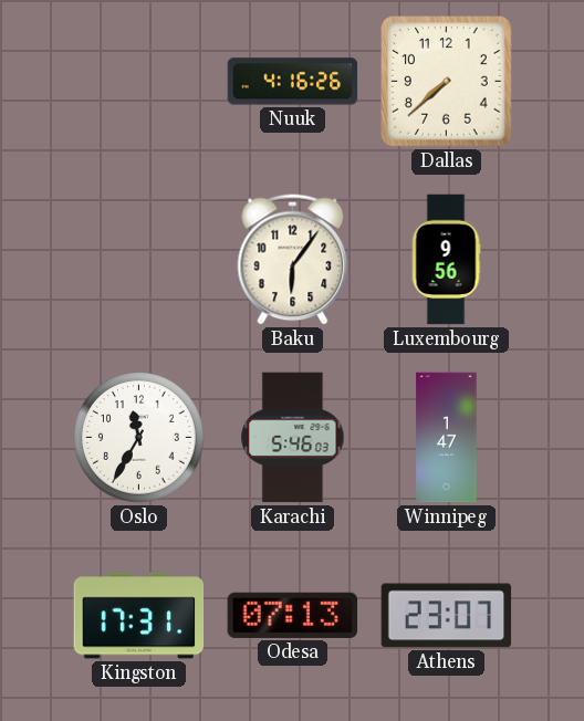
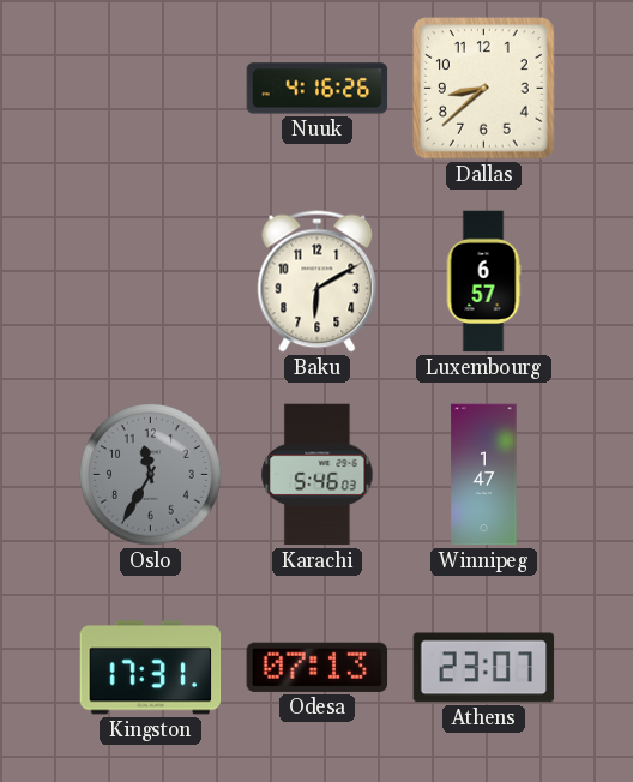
Dallas: 7:38 -> 8:38 (484, 89)
Baku: 6:06 -> 6:10 (318, 282)
Luxembourg: 9:56 -> 6:57 (483, 282)
Oslo dial: white -> grey (151, 475)
